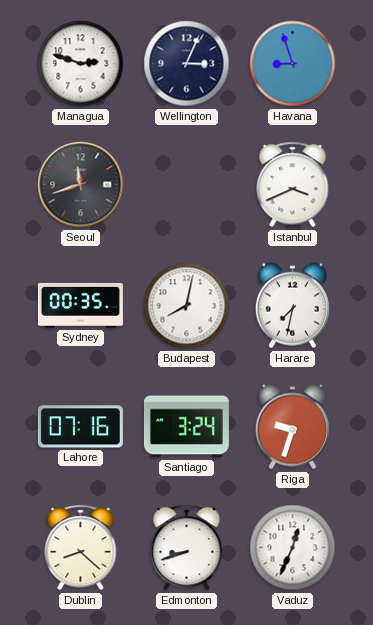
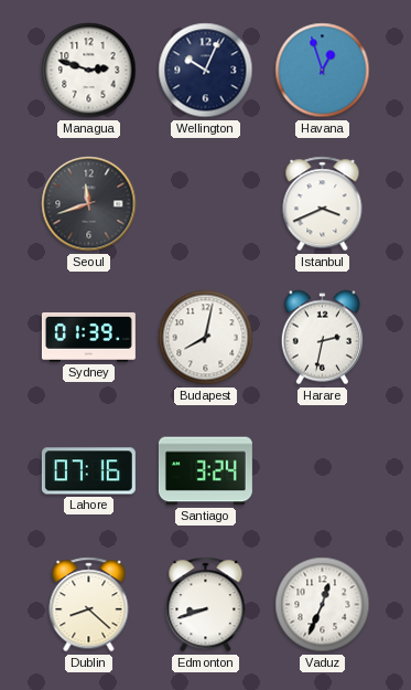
Wellington: 3:04 -> 10:04 (206, 71)
Havana: 8:57 -> 12:57 (323, 71)
Sydney: 00:35 -> 01:39 (88, 337)
Harare: 7:32 -> 2:32 (322, 338)
Riga: 9:33 -> none (292, 427)
